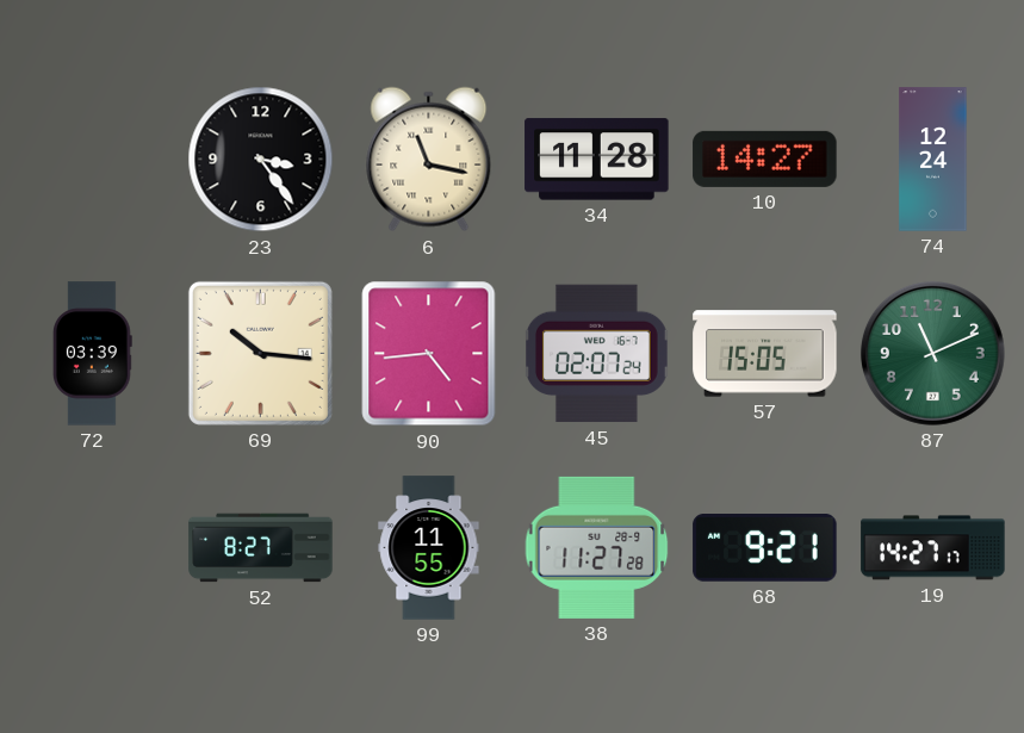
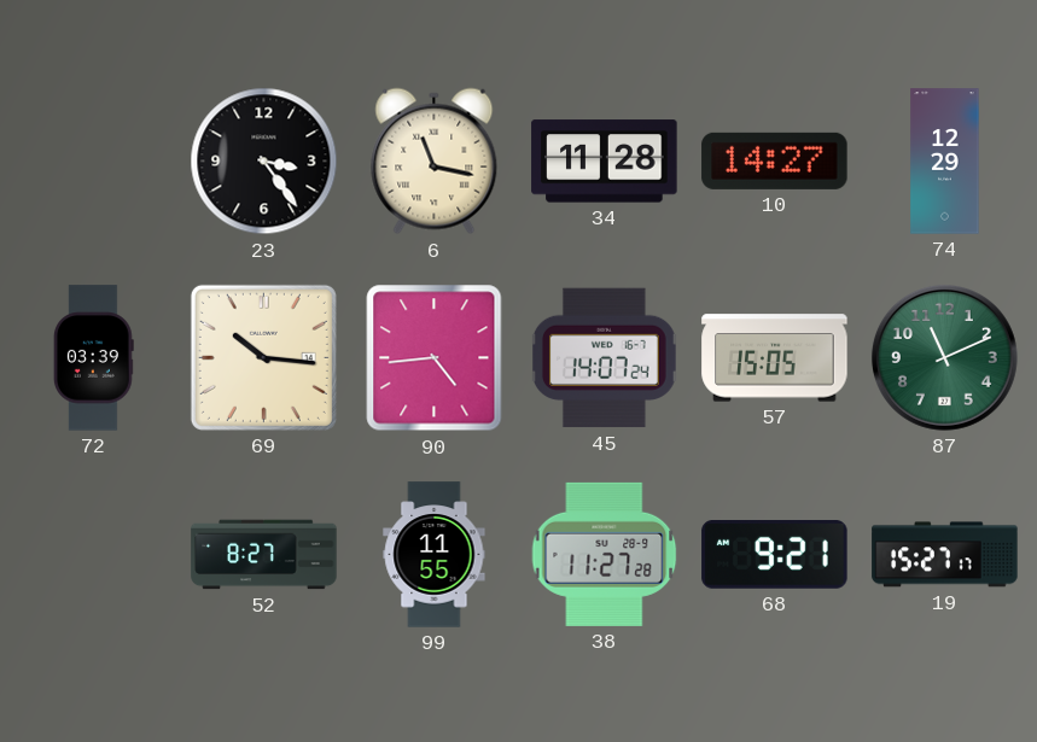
74: 12:24 -> 12:29 (945, 162)
45: 02:07 -> 14:07 (605, 358)
19: 14:27 -> 15:27 (945, 555)
